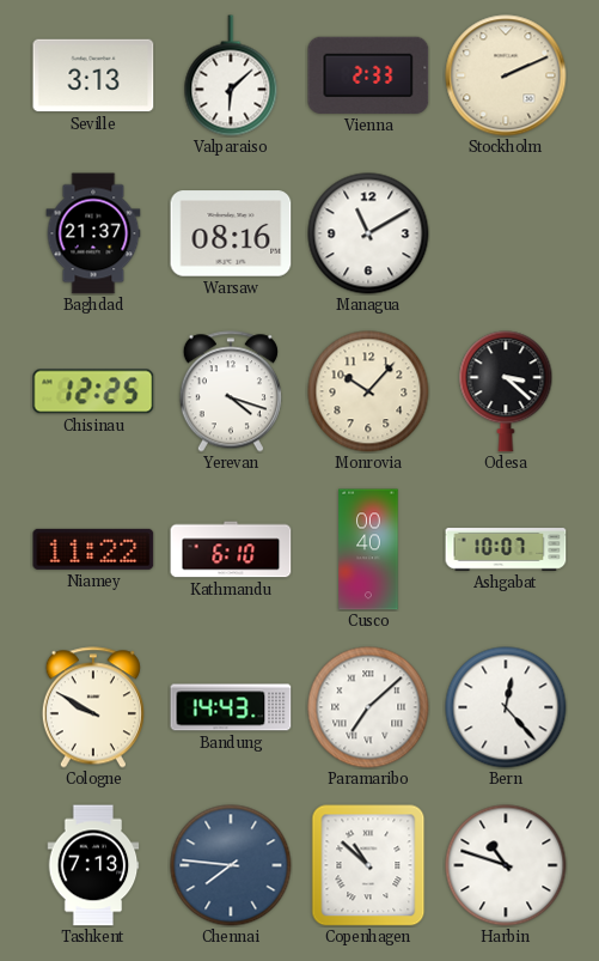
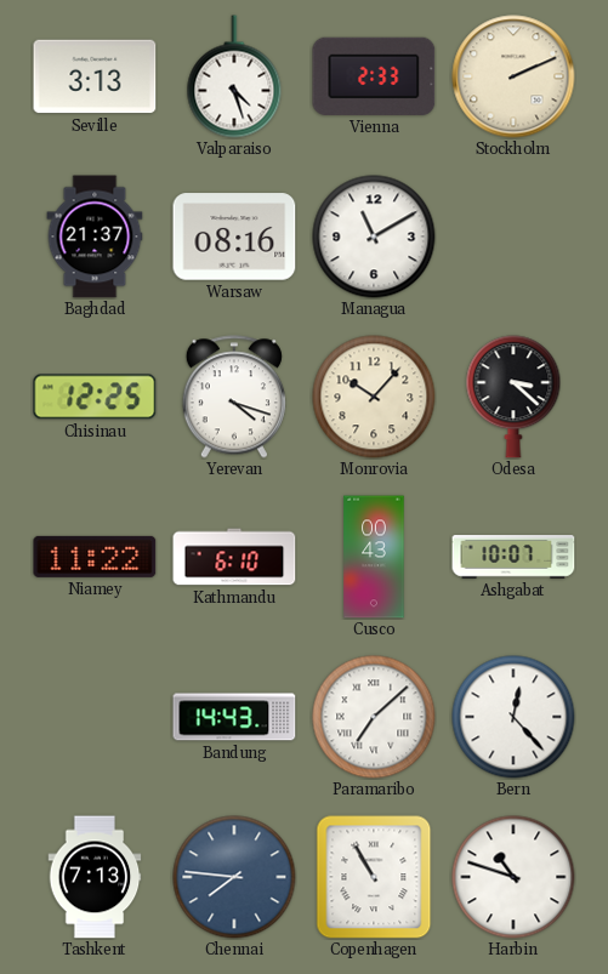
Valparaiso: 6:08 -> 4:27 (234, 76)
Cusco: 00:40 -> 00:43 (374, 557)
Cologne: 9:50 -> none (93, 707)
Copenhagen: 10:52 -> 10:55 (374, 877)
